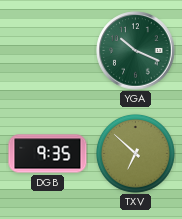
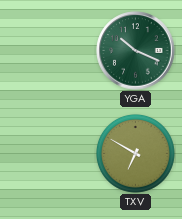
DGB: 9:35 -> none (48, 154)
TXV: 6:52 -> 6:50 (135, 153)
